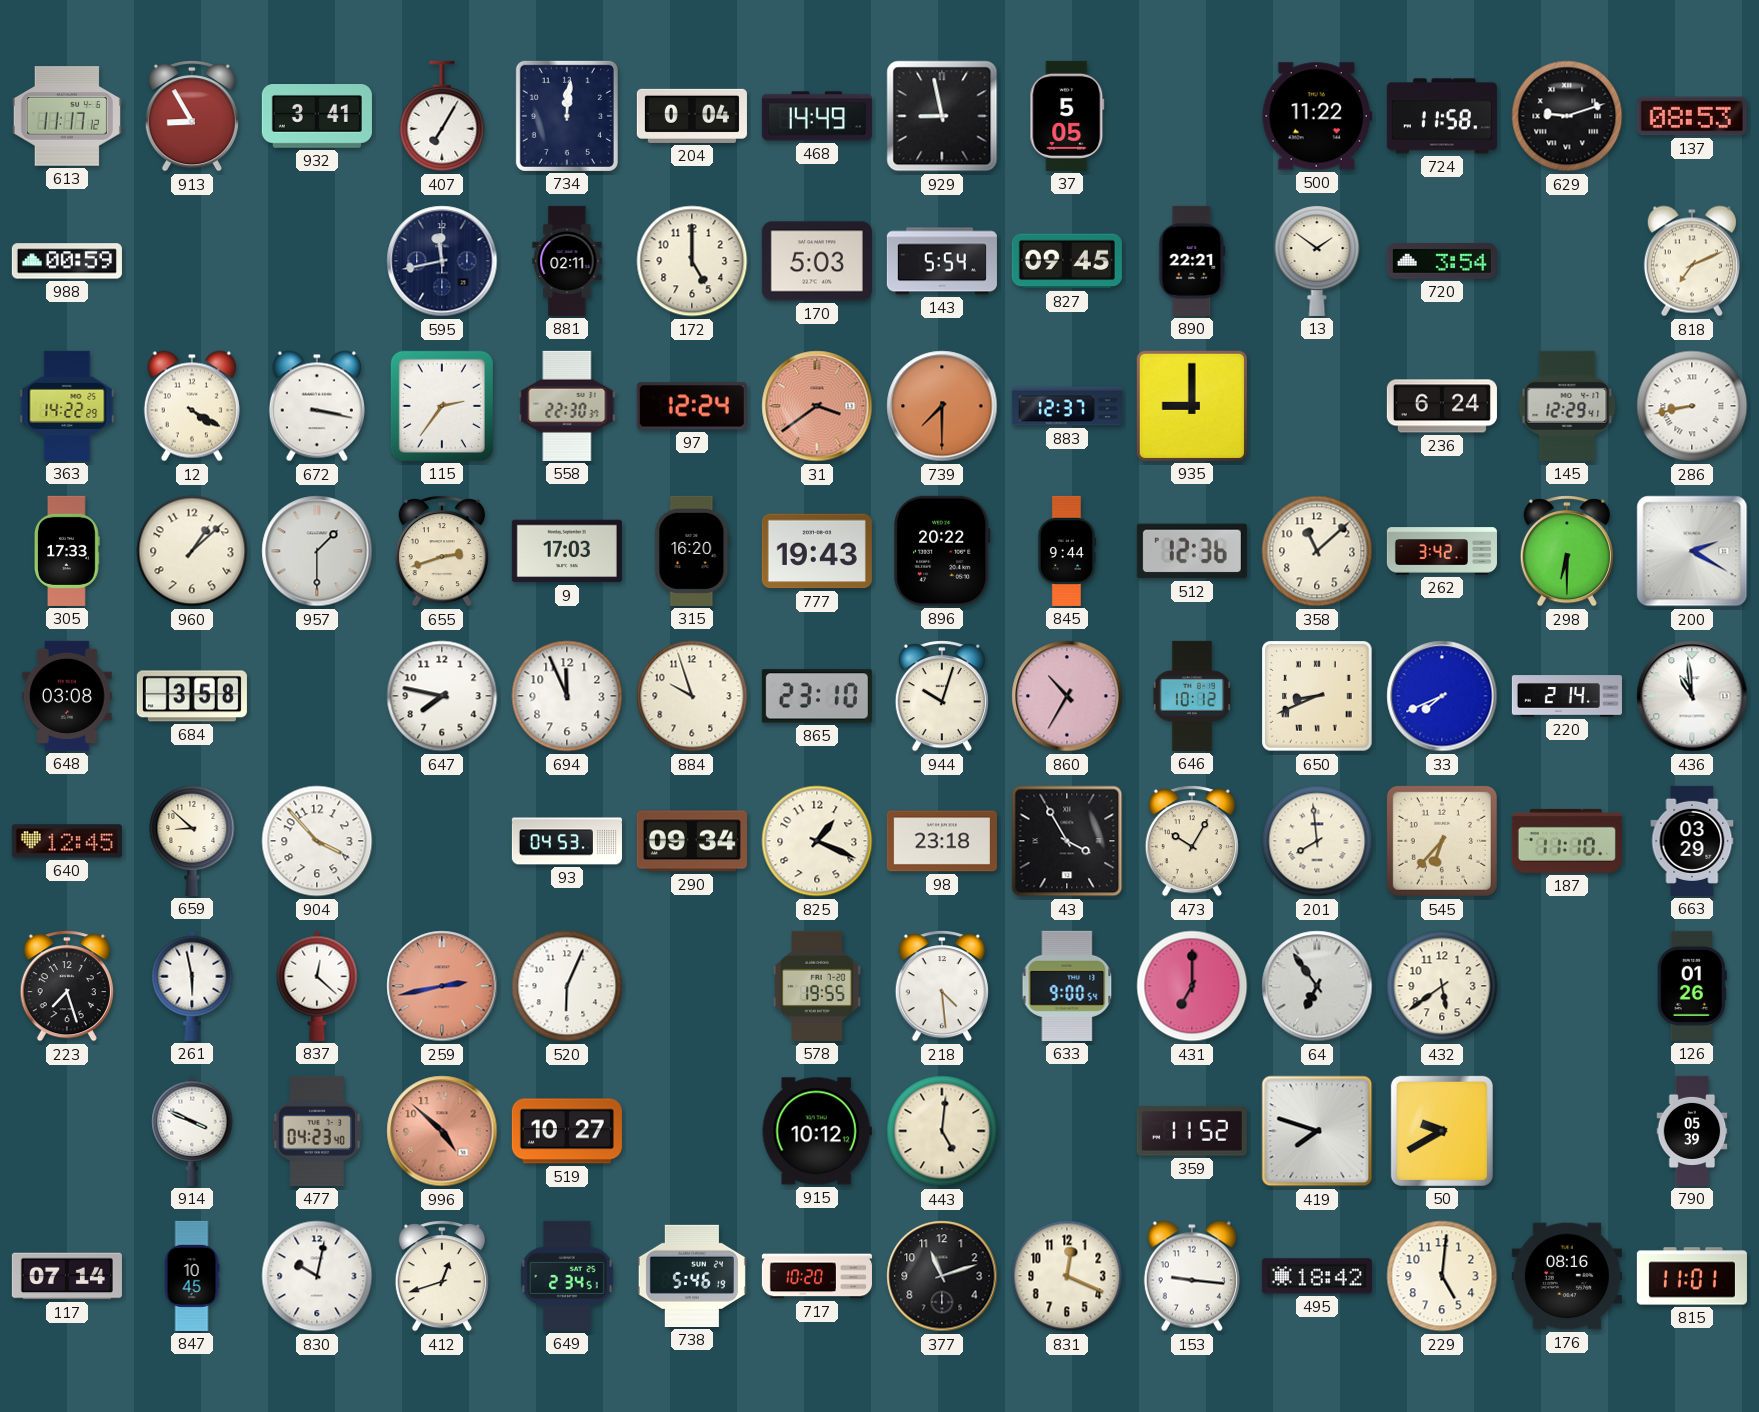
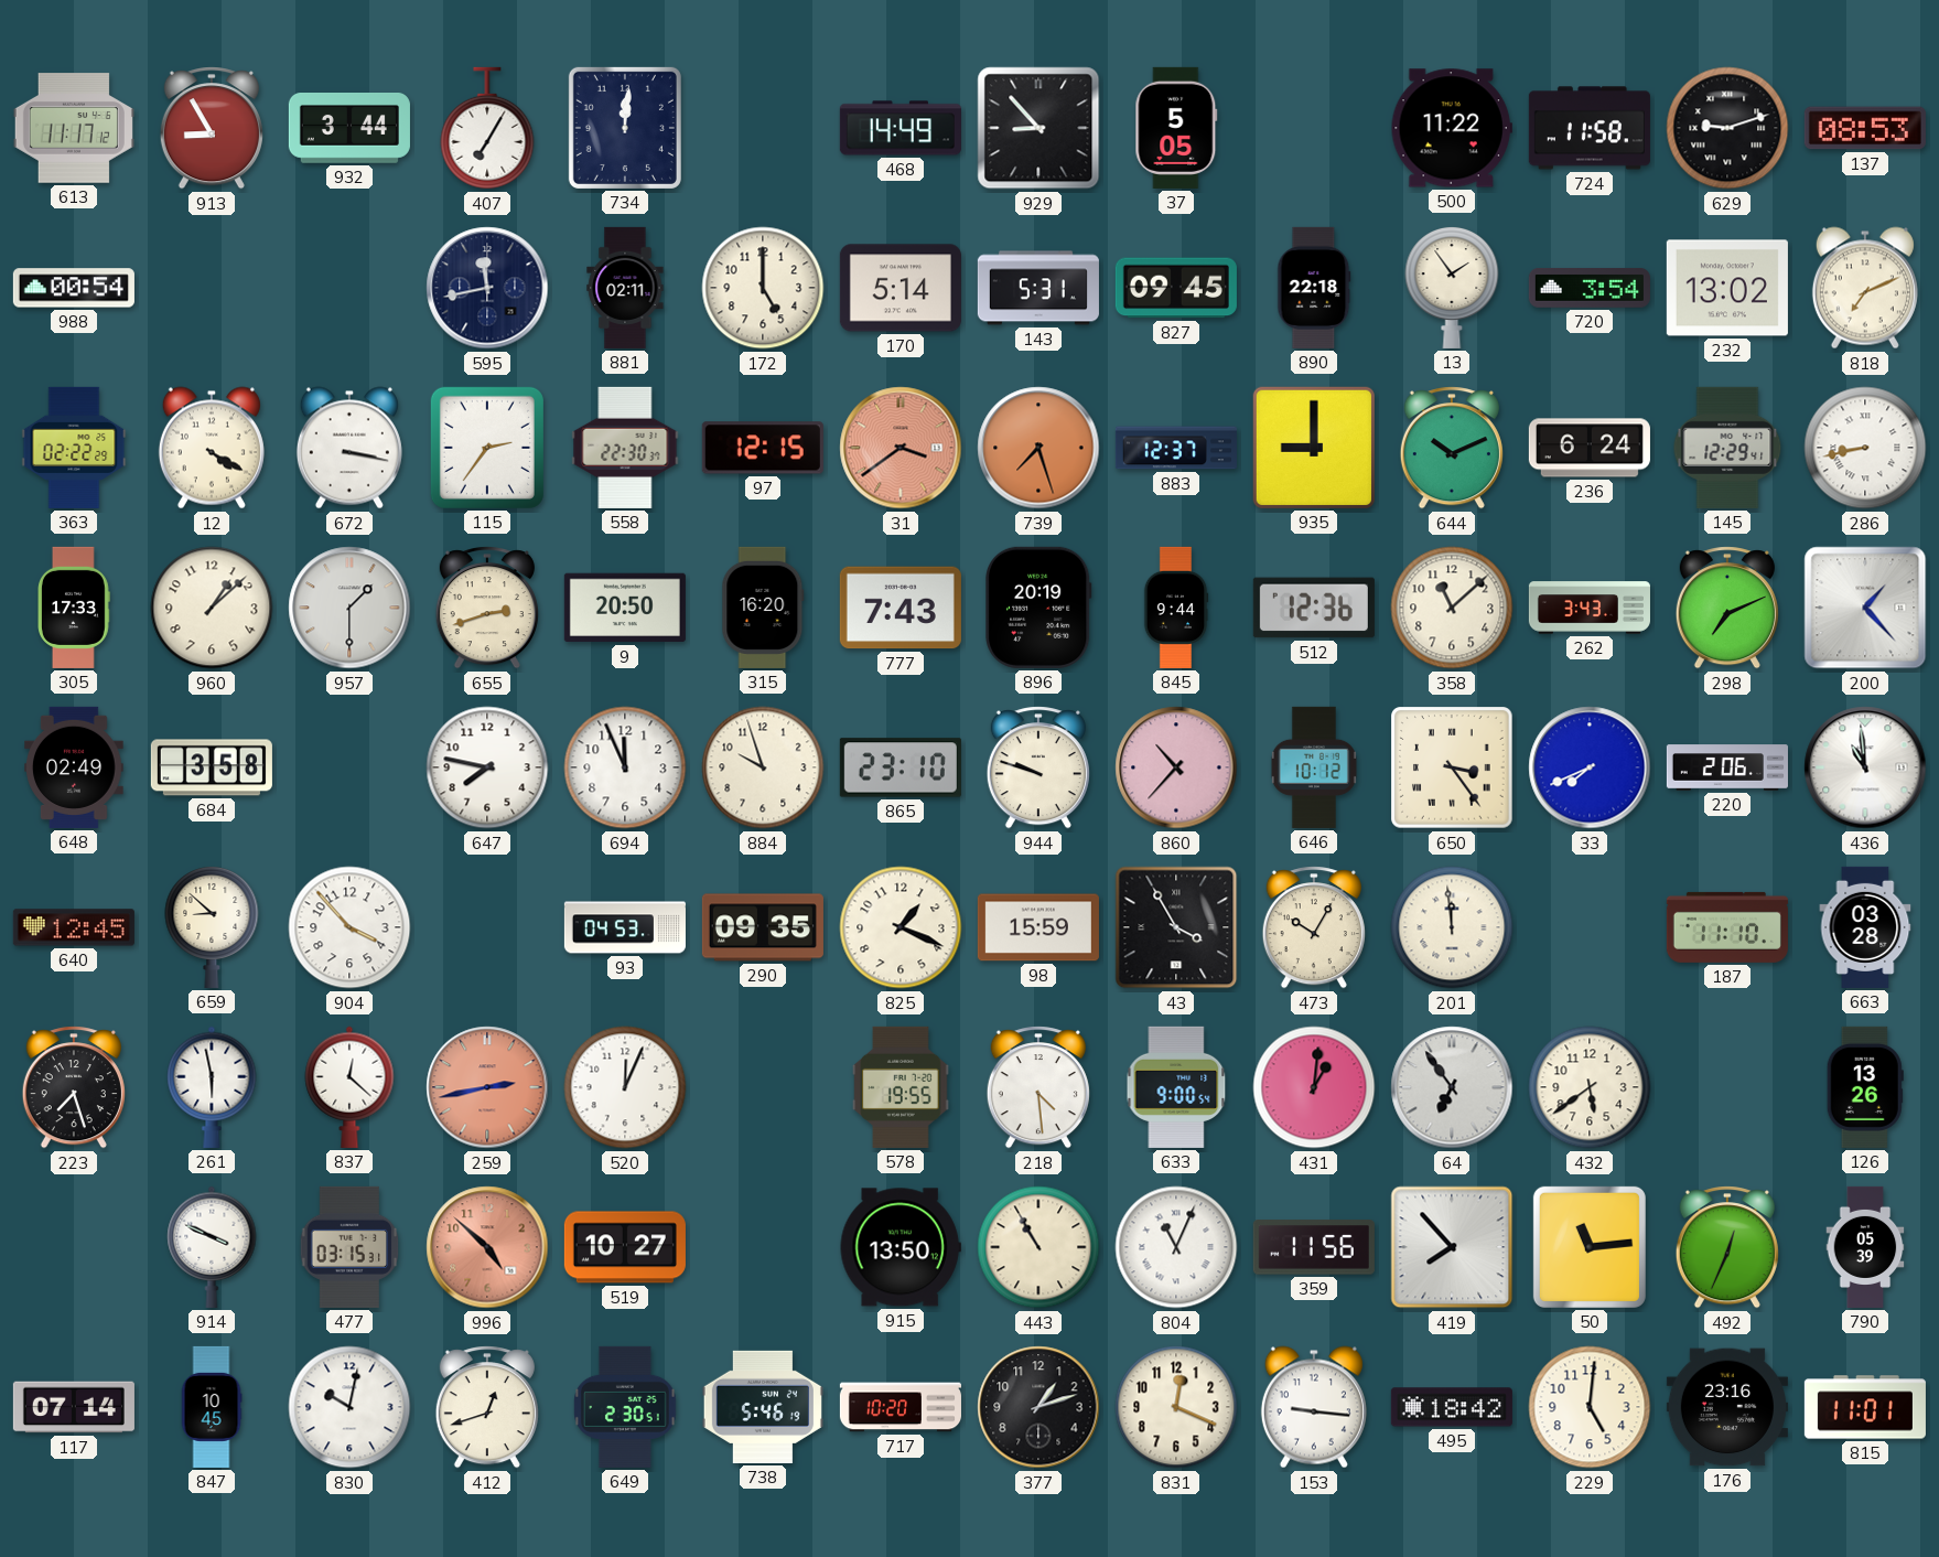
932: 3:41 -> 3:44 (349, 129)
204: 0:04 -> none (692, 116)
929: 8:58 -> 8:53 (1038, 128)
988: 00:59 -> 00:54 (74, 288)
170: 5:03 -> 5:14 (901, 288)
143: 5:54 -> 5:31 (1038, 288)
890: 22:21 -> 22:18 (1314, 288)
13: 1:51 -> 1:54 (1452, 287)
232: none -> 13:02 (1727, 288)
363: 14:22 -> 02:22 (74, 448)
97: 12:24 -> 12:15 (763, 448)
739: 7:30 -> 7:27 (1038, 448)
644: none -> 10:11 (1452, 448)
9: 17:03 -> 20:50 (625, 608)
777: 19:43 -> 7:43 (901, 608)
896: 20:22 -> 20:19 (1038, 608)
262: 3:42 -> 3:43 (1590, 608)
298: 6:30 -> 7:11 (1727, 608)
200: 2:20 -> 1:23 (1865, 608)
648: 03:08 -> 02:49 (75, 767)
944: 10:03 -> 9:48 (1038, 767)
860: 10:35 -> 10:37 (1176, 767)
650: 8:41 -> 3:24 (1452, 767)
220: 2:14 -> 2:06 (1727, 767)
290: 09:34 -> 09:35 (763, 927)
98: 23:18 -> 15:59 (1038, 927)
201: 7:59 -> 11:59 (1452, 927)
545: 6:37 -> none (1442, 841)
663: 03:29 -> 03:28 (1865, 927)
520: 6:04 -> 12:04 (625, 1087)
431: 7:00 -> 1:01 (1314, 1087)
126: 01:26 -> 13:26 (1865, 1087)
477: 04:23 -> 03:15 (349, 1247)
915: 10:12 -> 13:50 (901, 1247)
443: 5:01 -> 10:55 (1038, 1247)
804: none -> 11:04 (1176, 1247)
359: 11:52 -> 11:56 (1314, 1247)
419: 7:48 -> 7:53 (1452, 1247)
50: 9:40 -> 11:14 (1590, 1247)
492: none -> 12:34 (1727, 1247)
649: 2:34 -> 2:30 (626, 1407)
377: 11:12 -> 1:12 (1038, 1407)
176: 08:16 -> 23:16 (1727, 1407)
